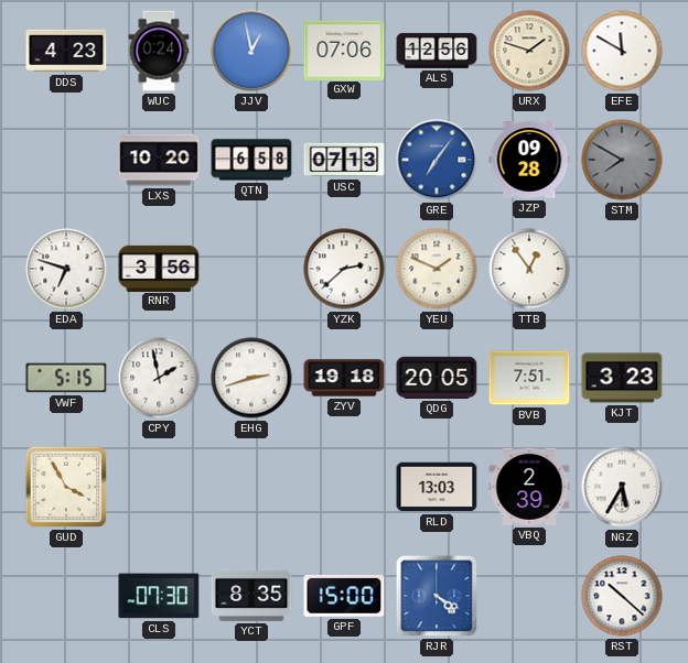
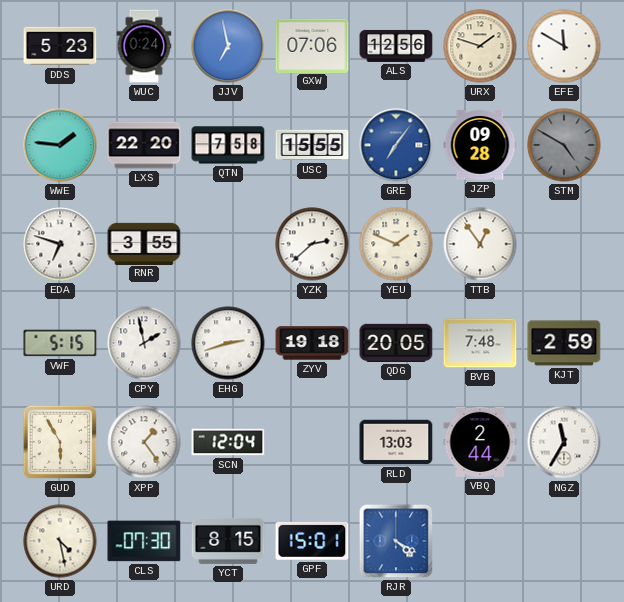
DDS: 4:23 -> 5:23 (60, 46)
JJV: 12:58 -> 6:58 (228, 46)
WWE: none -> 1:46 (60, 145)
LXS: 10:20 -> 22:20 (144, 145)
QTN: 6:58 -> 7:58 (228, 145)
USC: 07:13 -> 15:55 (312, 145)
STM: 7:50 -> 4:50 (564, 145)
RNR: 3:56 -> 3:55 (144, 243)
BVB: 7:51 -> 7:48 (480, 343)
KJT: 3:23 -> 2:59 (564, 343)
GUD: 3:55 -> 5:55 (60, 442)
XPP: none -> 1:24 (144, 442)
SCN: none -> 12:04 (228, 442)
VBQ: 2:39 -> 2:44 (480, 442)
NGZ: 5:35 -> 11:35 (564, 442)
URD: none -> 4:28 (60, 541)
YCT: 8:35 -> 8:15 (228, 541)
GPF: 15:00 -> 15:01 (312, 541)
RST: 10:22 -> none (622, 596)
